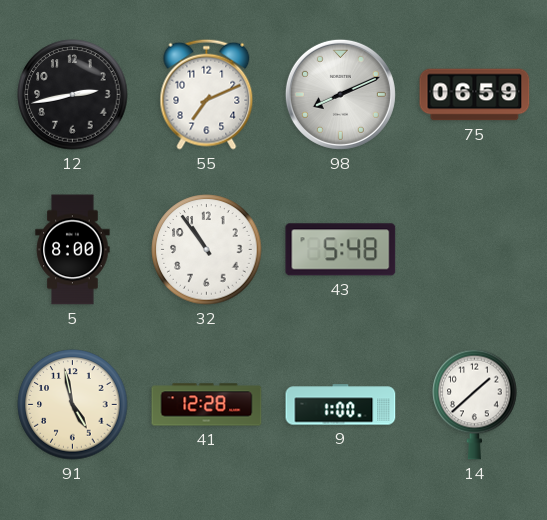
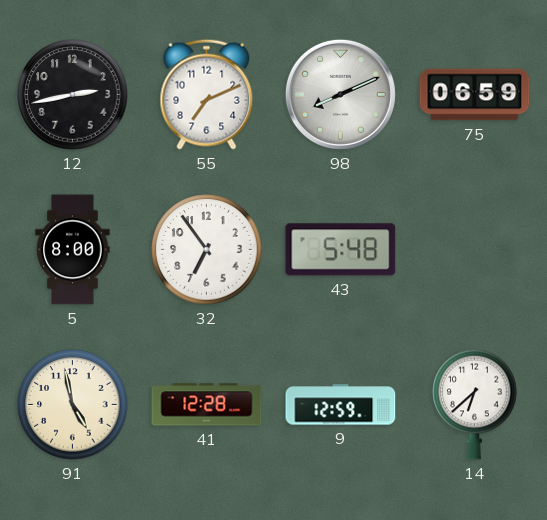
32: 10:54 -> 6:54 (207, 250)
9: 1:00 -> 12:59 (341, 405)
14: 1:38 -> 6:38 (475, 404)
